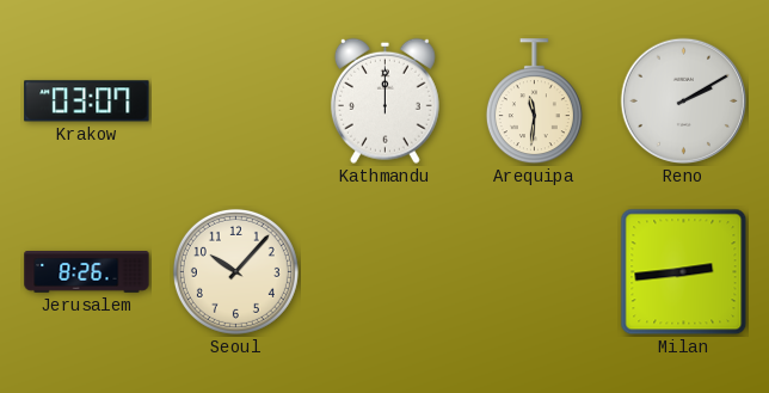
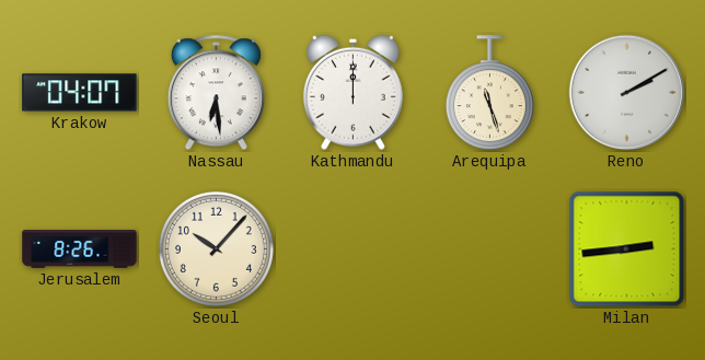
Krakow: 03:07 -> 04:07 (80, 93)
Nassau: none -> 6:29 (216, 93)
Arequipa: 11:31 -> 11:27 (489, 93)
